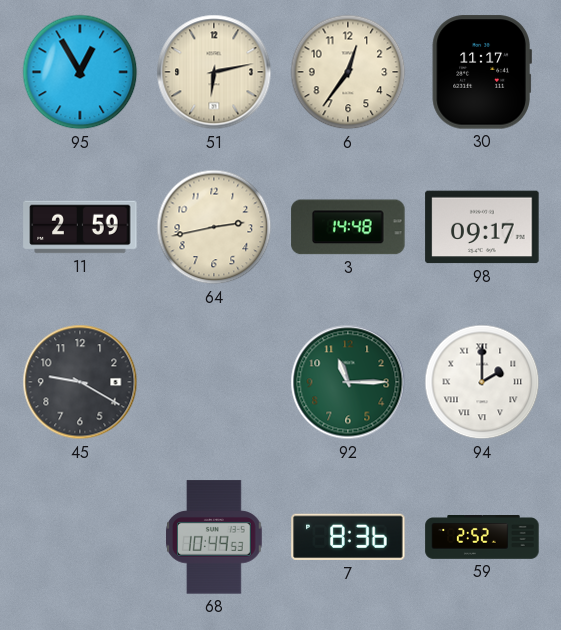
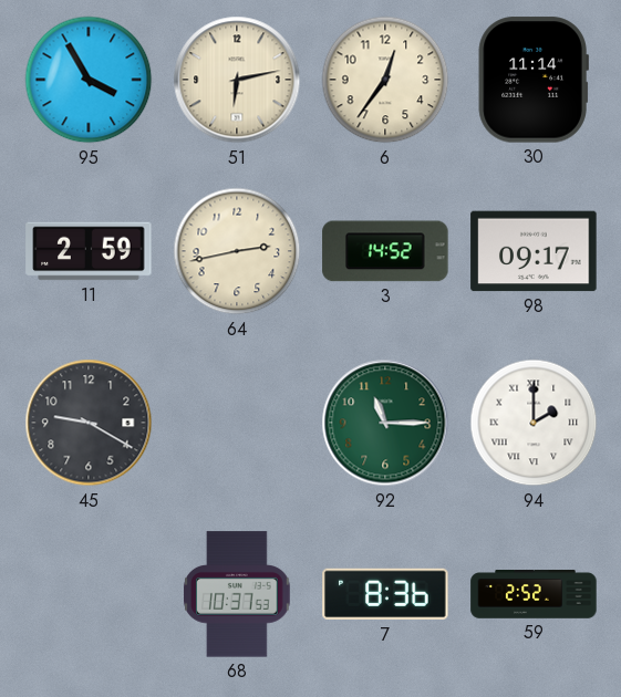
95: 12:55 -> 3:55 (89, 80)
30: 11:17 -> 11:14 (534, 80)
3: 14:48 -> 14:52 (385, 251)
68: 10:49 -> 10:37 (238, 594)
